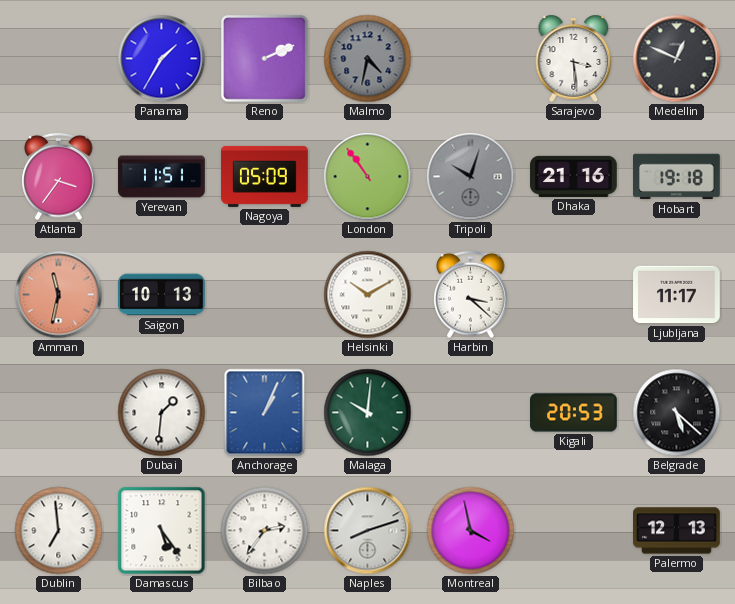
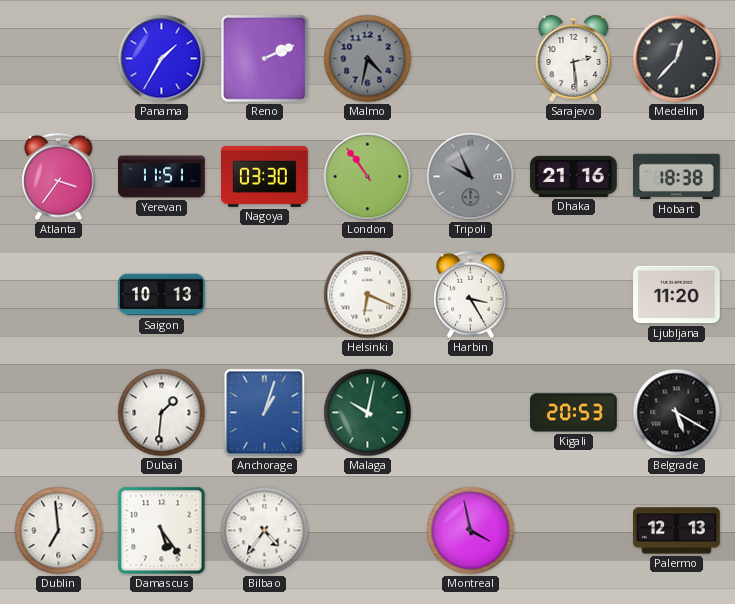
Sarajevo: 3:29 -> 2:29 (574, 58)
Medellin: 12:49 -> 12:37 (677, 59)
Nagoya: 05:09 -> 03:30 (265, 176)
Tripoli: 10:03 -> 9:56 (471, 177)
Hobart: 19:18 -> 18:38 (677, 177)
Amman: 11:32 -> none (59, 295)
Helsinki: 10:10 -> 6:19 (368, 295)
Harbin: 3:22 -> 3:25 (471, 295)
Ljubljana: 11:17 -> 11:20 (677, 295)
Anchorage: 1:04 -> 1:03 (265, 413)
Malaga: 10:01 -> 10:02 (368, 413)
Belgrade: 5:22 -> 5:20 (677, 413)
Bilbao: 2:36 -> 4:36 (265, 531)
Naples: 8:12 -> none (368, 531)
